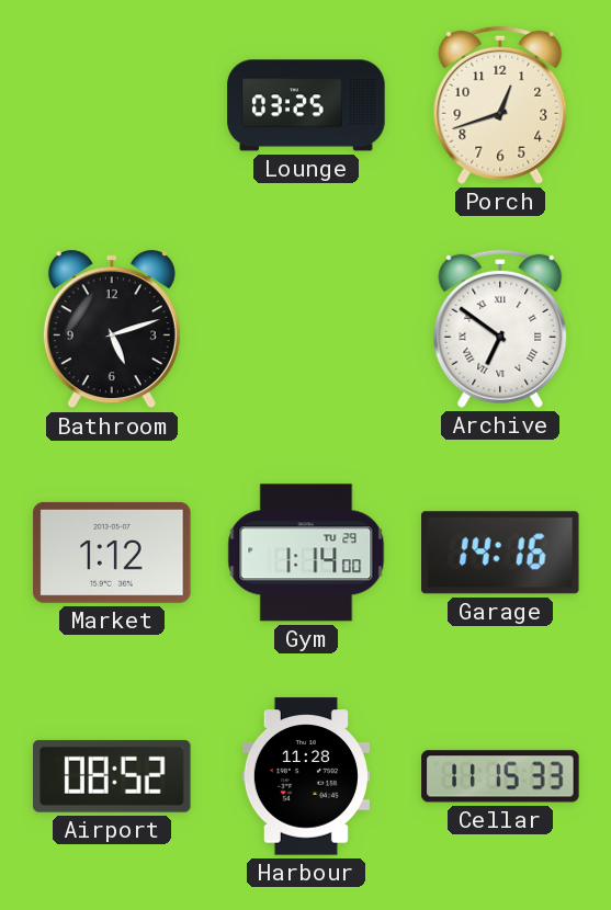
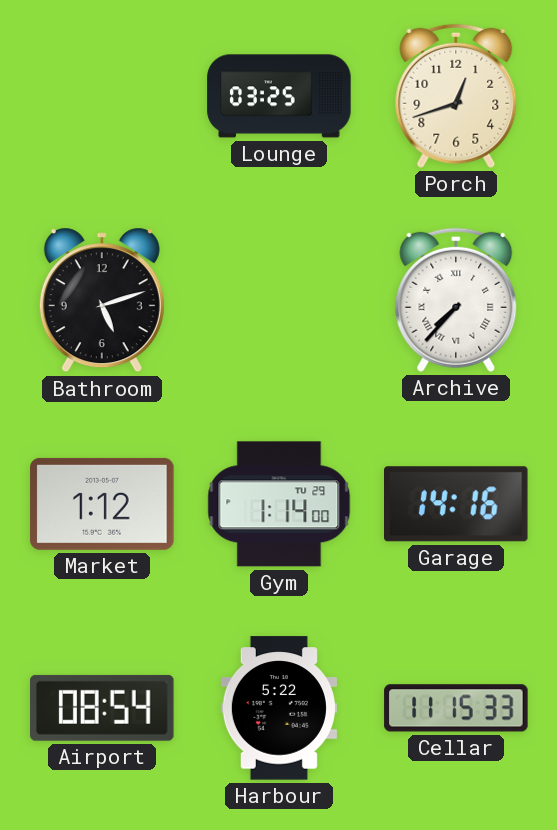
Archive: 6:51 -> 7:37 (456, 300)
Airport: 08:52 -> 08:54 (102, 708)
Harbour: 11:28 -> 5:22 (279, 708)
